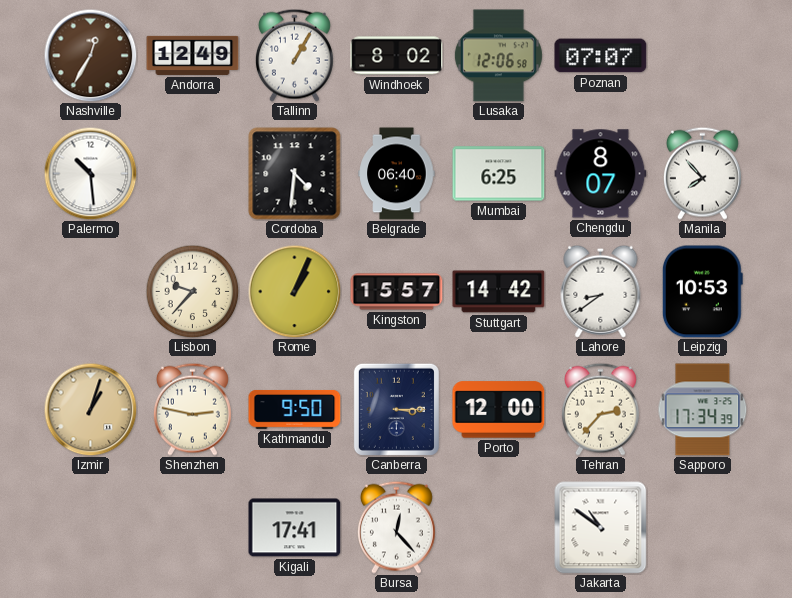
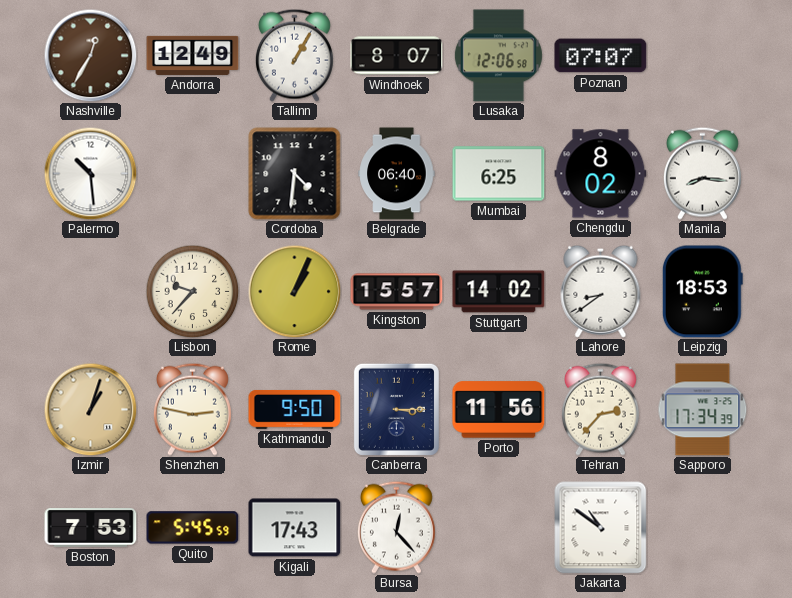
Windhoek: 8:02 -> 8:07 (397, 56)
Chengdu: 8:07 -> 8:02 (601, 174)
Manila: 7:53 -> 8:16 (702, 173)
Stuttgart: 14:42 -> 14:02 (499, 292)
Leipzig: 10:53 -> 18:53 (702, 292)
Porto: 12:00 -> 11:56 (499, 410)
Boston: none -> 7:53 (91, 528)
Quito: none -> 5:45 (193, 528)
Kigali: 17:41 -> 17:43 (295, 528)
